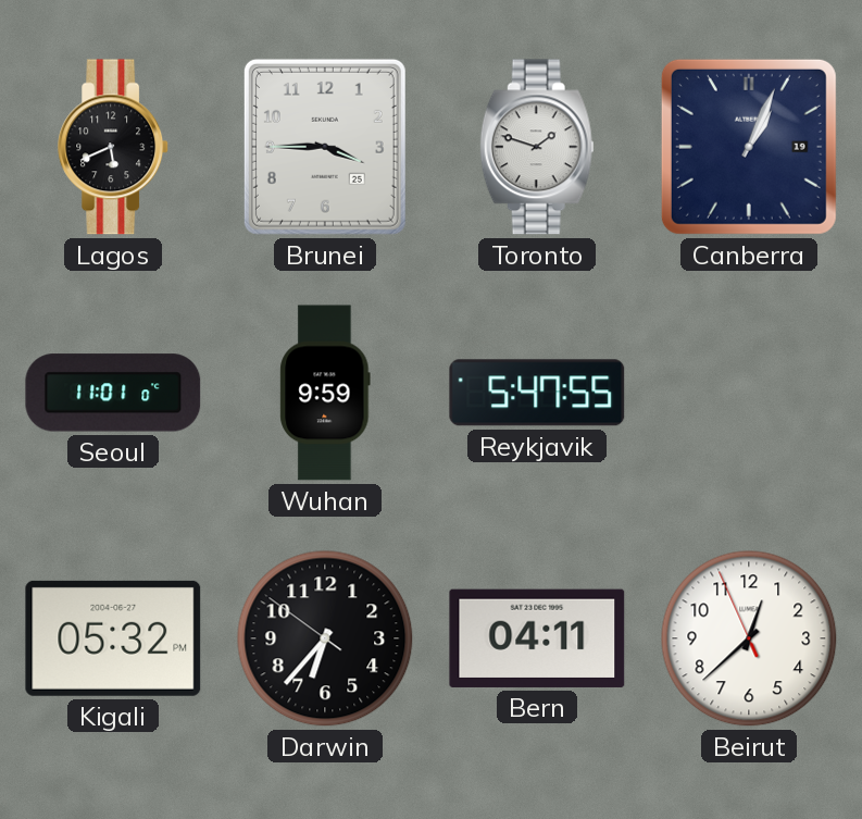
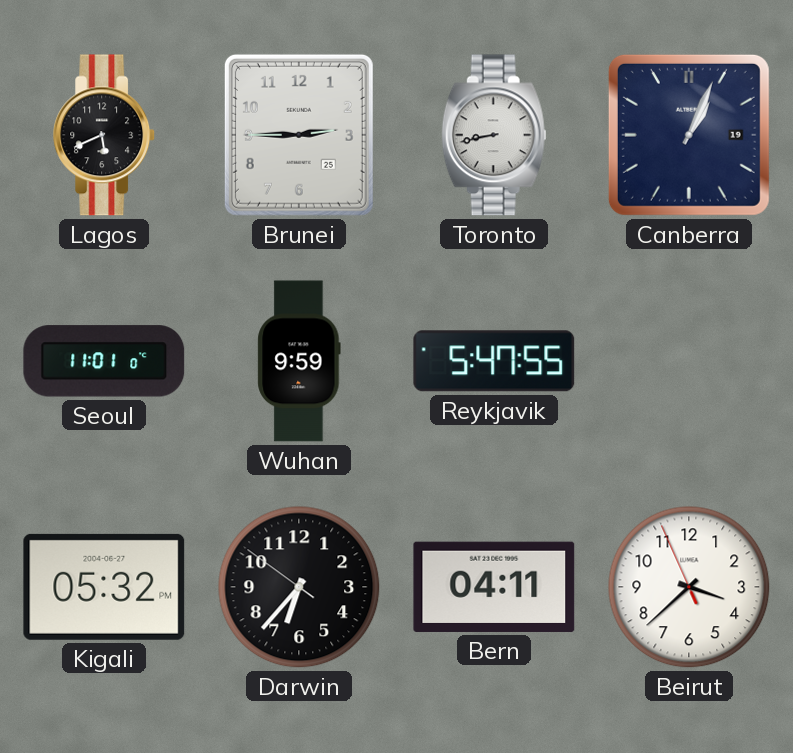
Brunei: 3:45 -> 2:45 (299, 135)
Toronto: 1:48 -> 8:43 (494, 135)
Beirut: 12:37 -> 3:37 (689, 587)
